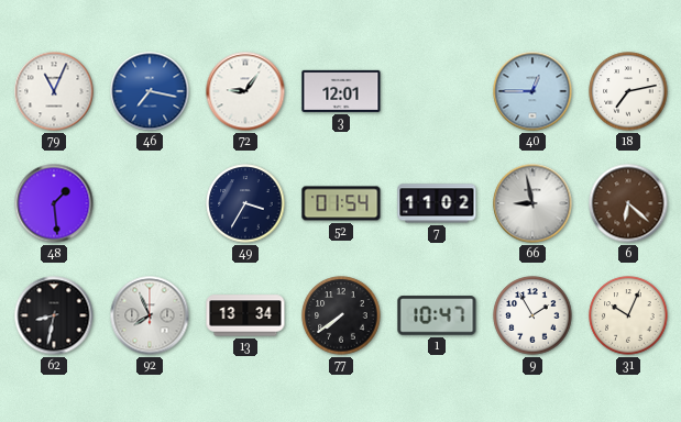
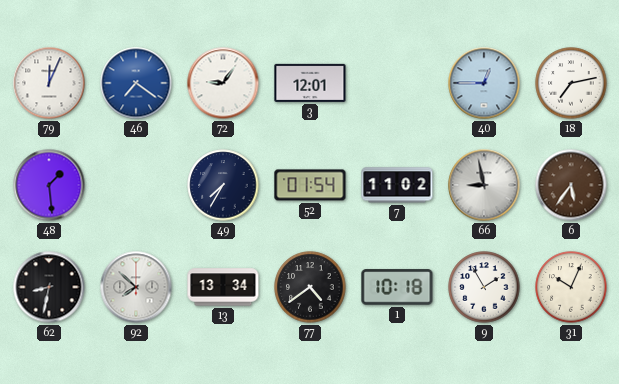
79: 11:04 -> 12:04 (49, 83)
46: 7:17 -> 7:21 (136, 83)
49: 3:35 -> 7:35 (223, 185)
6: 6:22 -> 5:36 (571, 185)
92: 7:56 -> 7:52 (136, 287)
77: 7:39 -> 4:39 (310, 287)
1: 10:47 -> 10:18 (397, 287)
